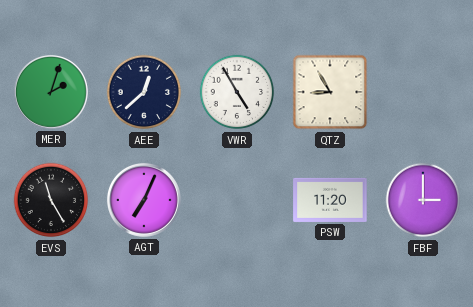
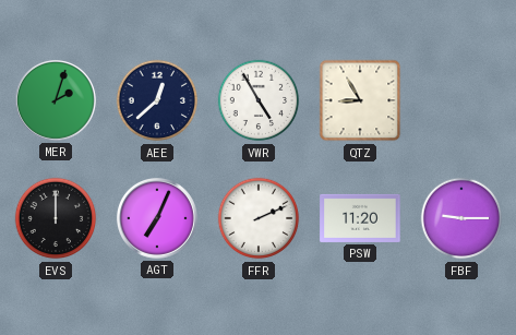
EVS: 11:25 -> 12:00 (56, 218)
FFR: none -> 2:11 (259, 218)
FBF: 3:00 -> 9:15 (461, 218)
